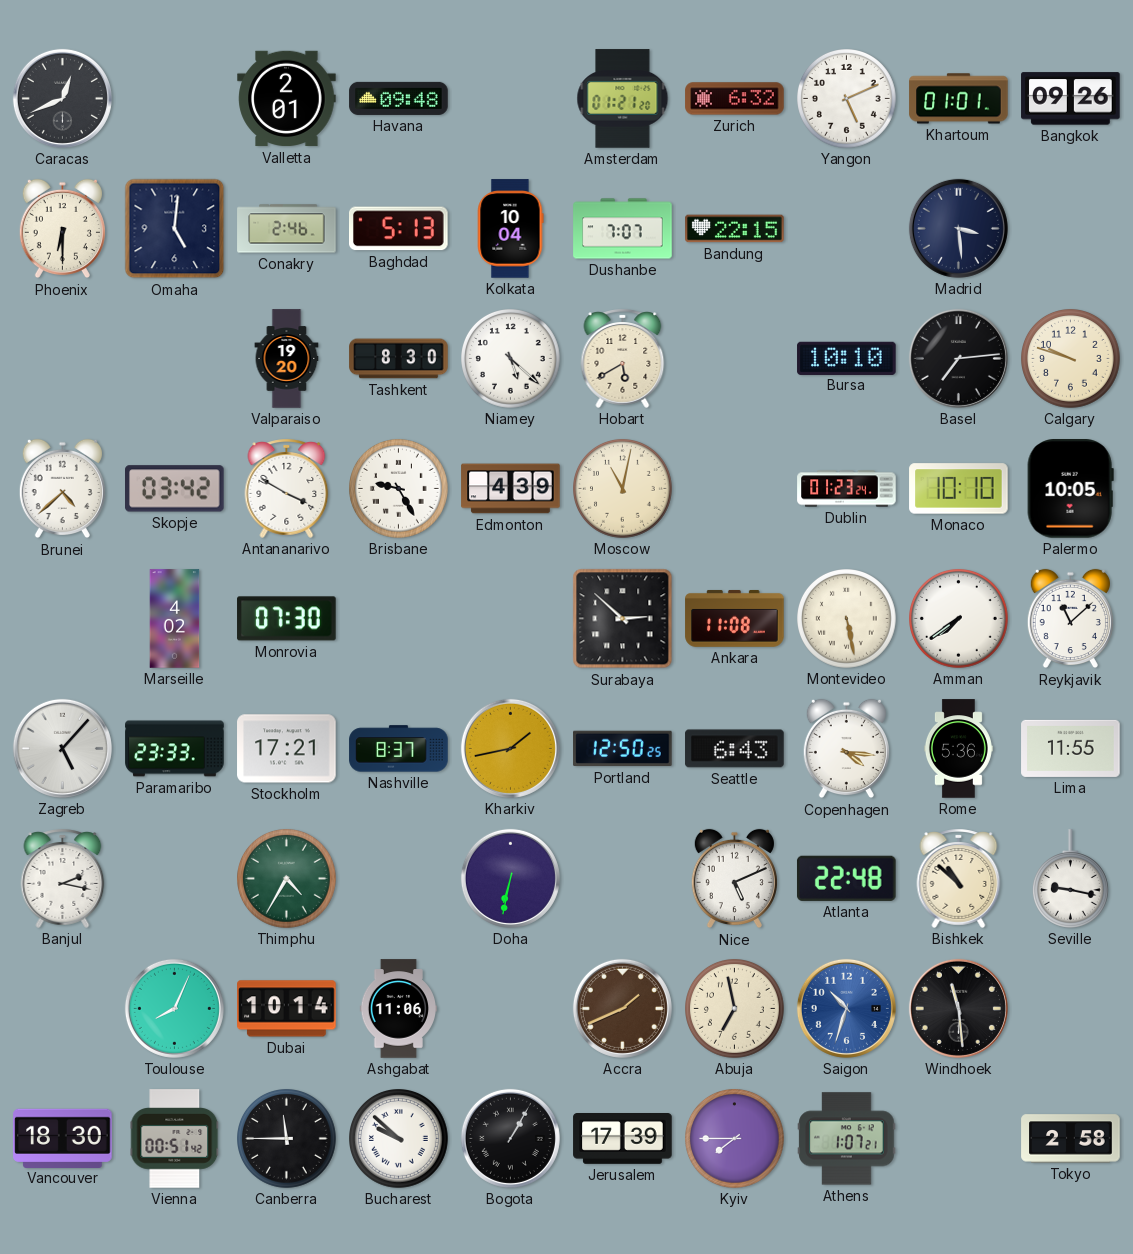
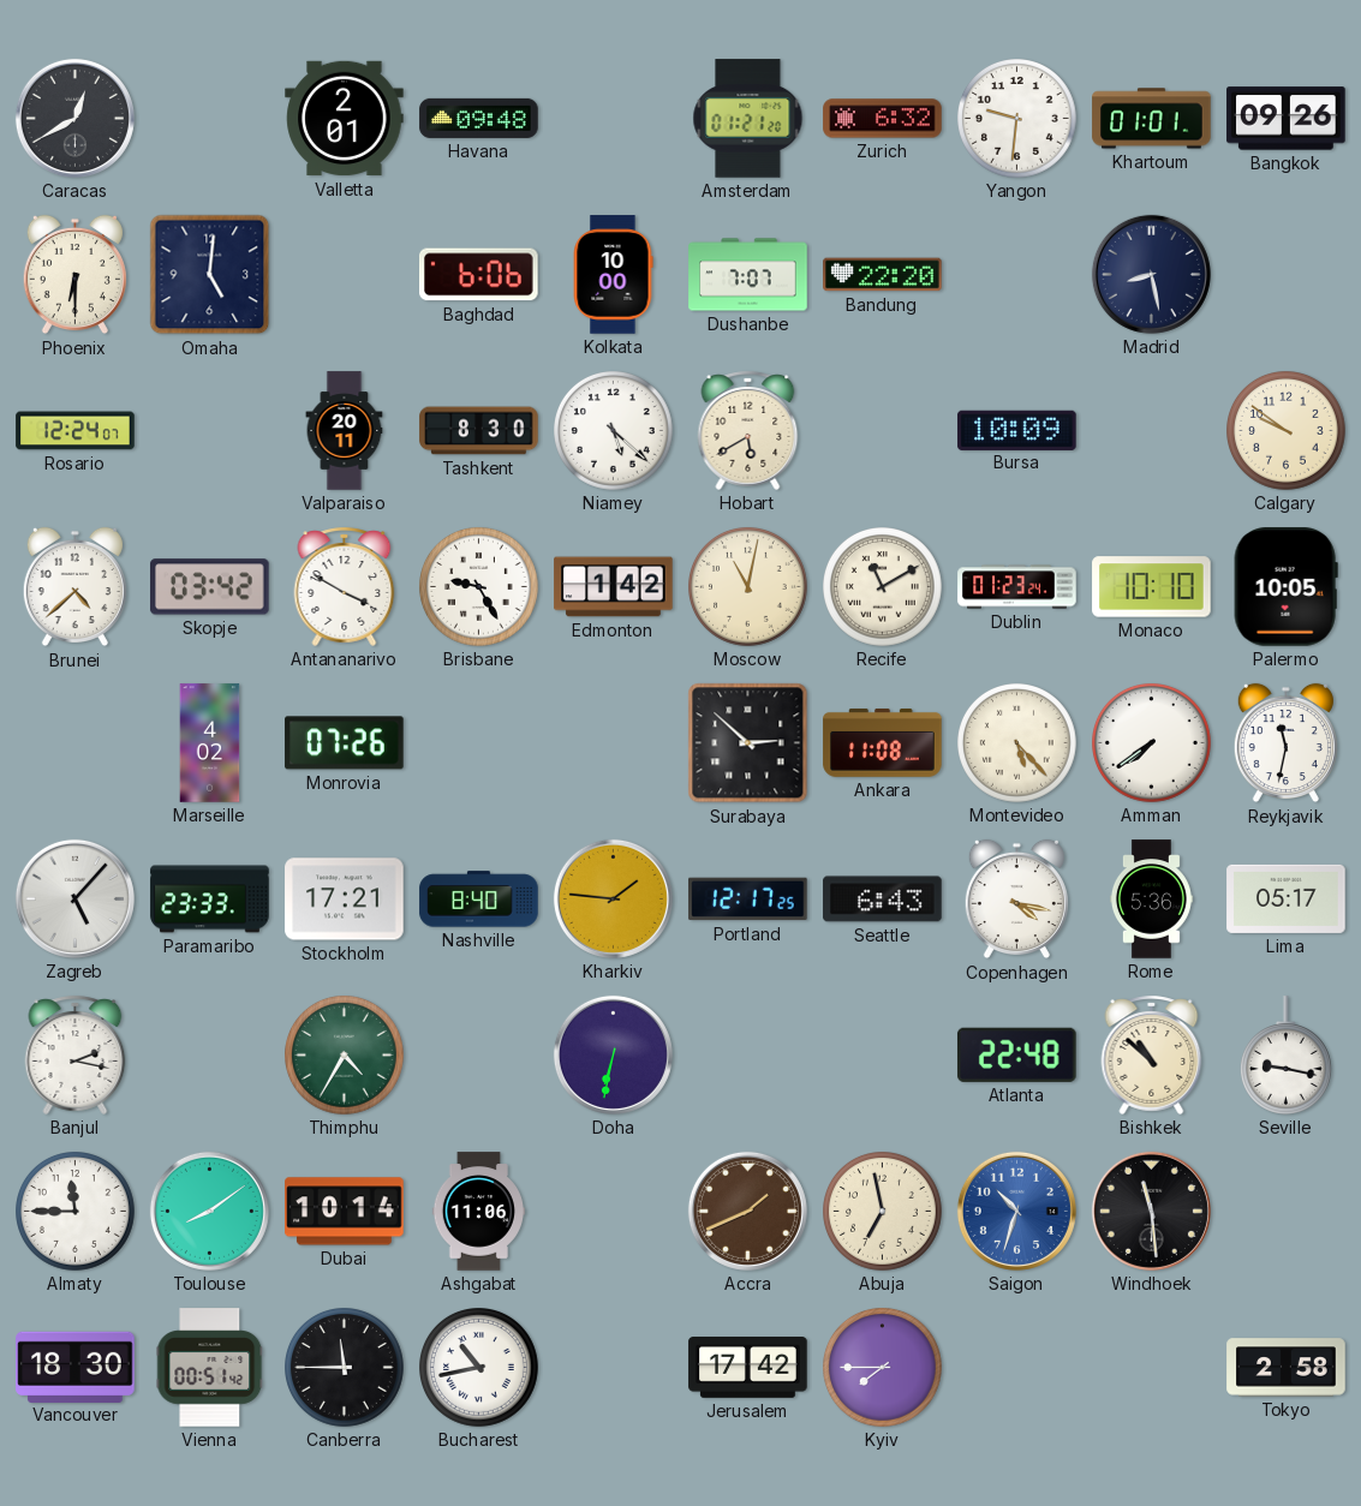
Caracas: 12:41 -> 12:40 (74, 118)
Yangon: 5:11 -> 9:31 (1017, 119)
Conakry: 2:46 -> none (287, 229)
Baghdad: 5:13 -> 6:06 (479, 275)
Kolkata: 10:04 -> 10:00 (613, 275)
Bandung: 22:15 -> 22:20 (883, 275)
Madrid: 3:29 -> 8:28 (1151, 274)
Rosario: none -> 12:24 (76, 431)
Valparaiso: 19:20 -> 20:11 (345, 431)
Bursa: 10:10 -> 10:09 (1017, 430)
Basel: 7:14 -> none (958, 358)
Calgary: 9:48 -> 9:51 (1287, 431)
Edmonton: 4:39 -> 1:42 (614, 587)
Recife: none -> 11:10 (883, 587)
Monrovia: 07:30 -> 07:26 (345, 743)
Montevideo: 5:28 -> 5:23 (1017, 743)
Reykjavik: 11:08 -> 11:32 (1285, 743)
Nashville: 8:37 -> 8:40 (479, 900)
Kharkiv: 1:43 -> 1:46 (613, 898)
Portland: 12:50 -> 12:17 (748, 900)
Copenhagen: 4:16 -> 4:17 (1016, 900)
Lima: 11:55 -> 05:17 (1287, 898)
Nice: 5:11 -> none (734, 879)
Almaty: none -> 11:45 (76, 1212)
Toulouse: 8:04 -> 8:09 (209, 1211)
Bucharest: 9:52 -> 10:43 (479, 1368)
Bogota: 1:05 -> none (510, 1138)
Jerusalem: 17:39 -> 17:42 (748, 1368)
Athens: 1:07 -> none (847, 1139)
